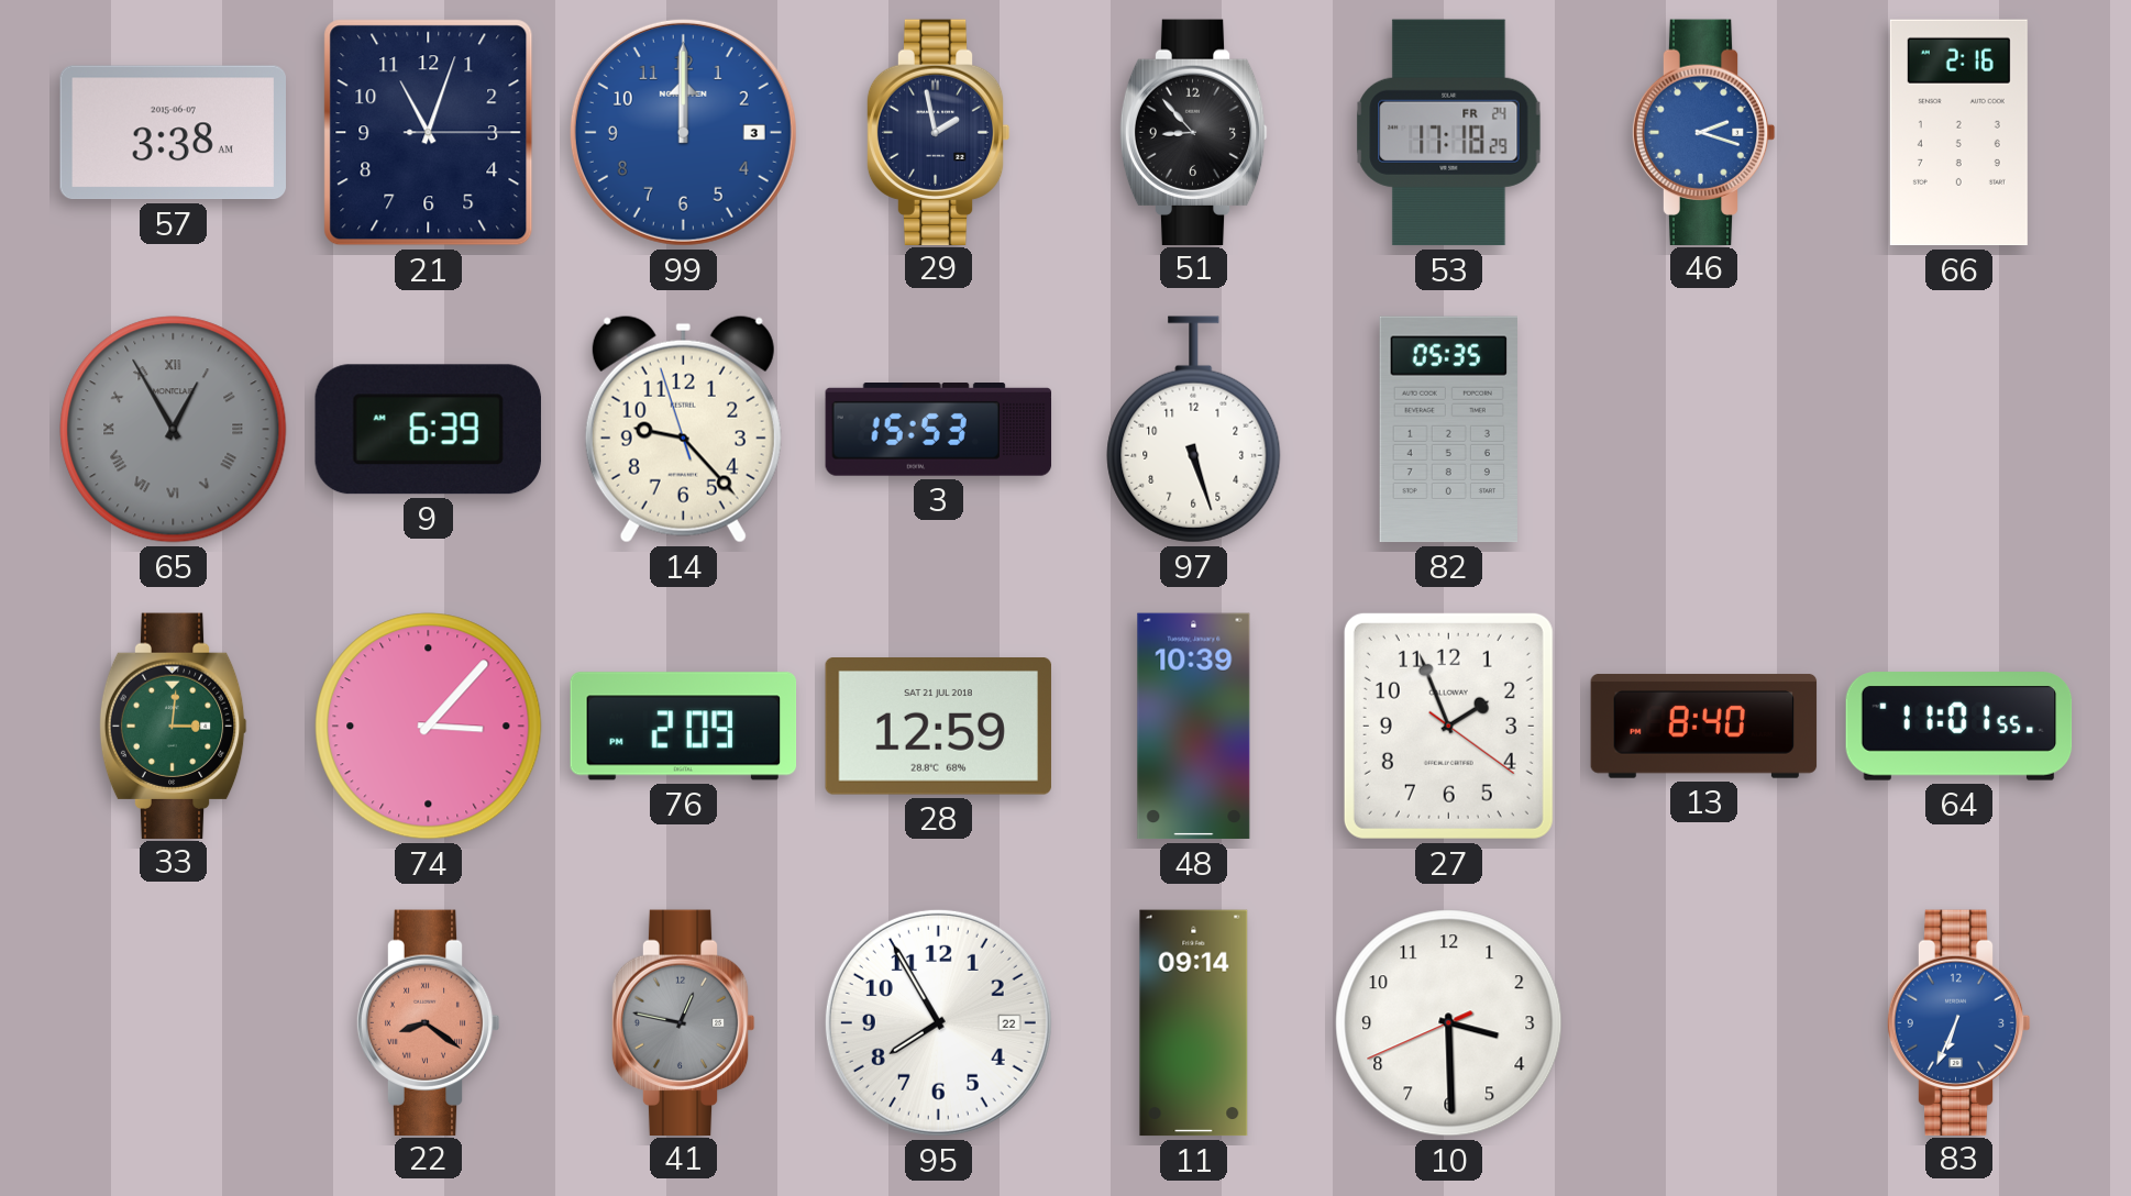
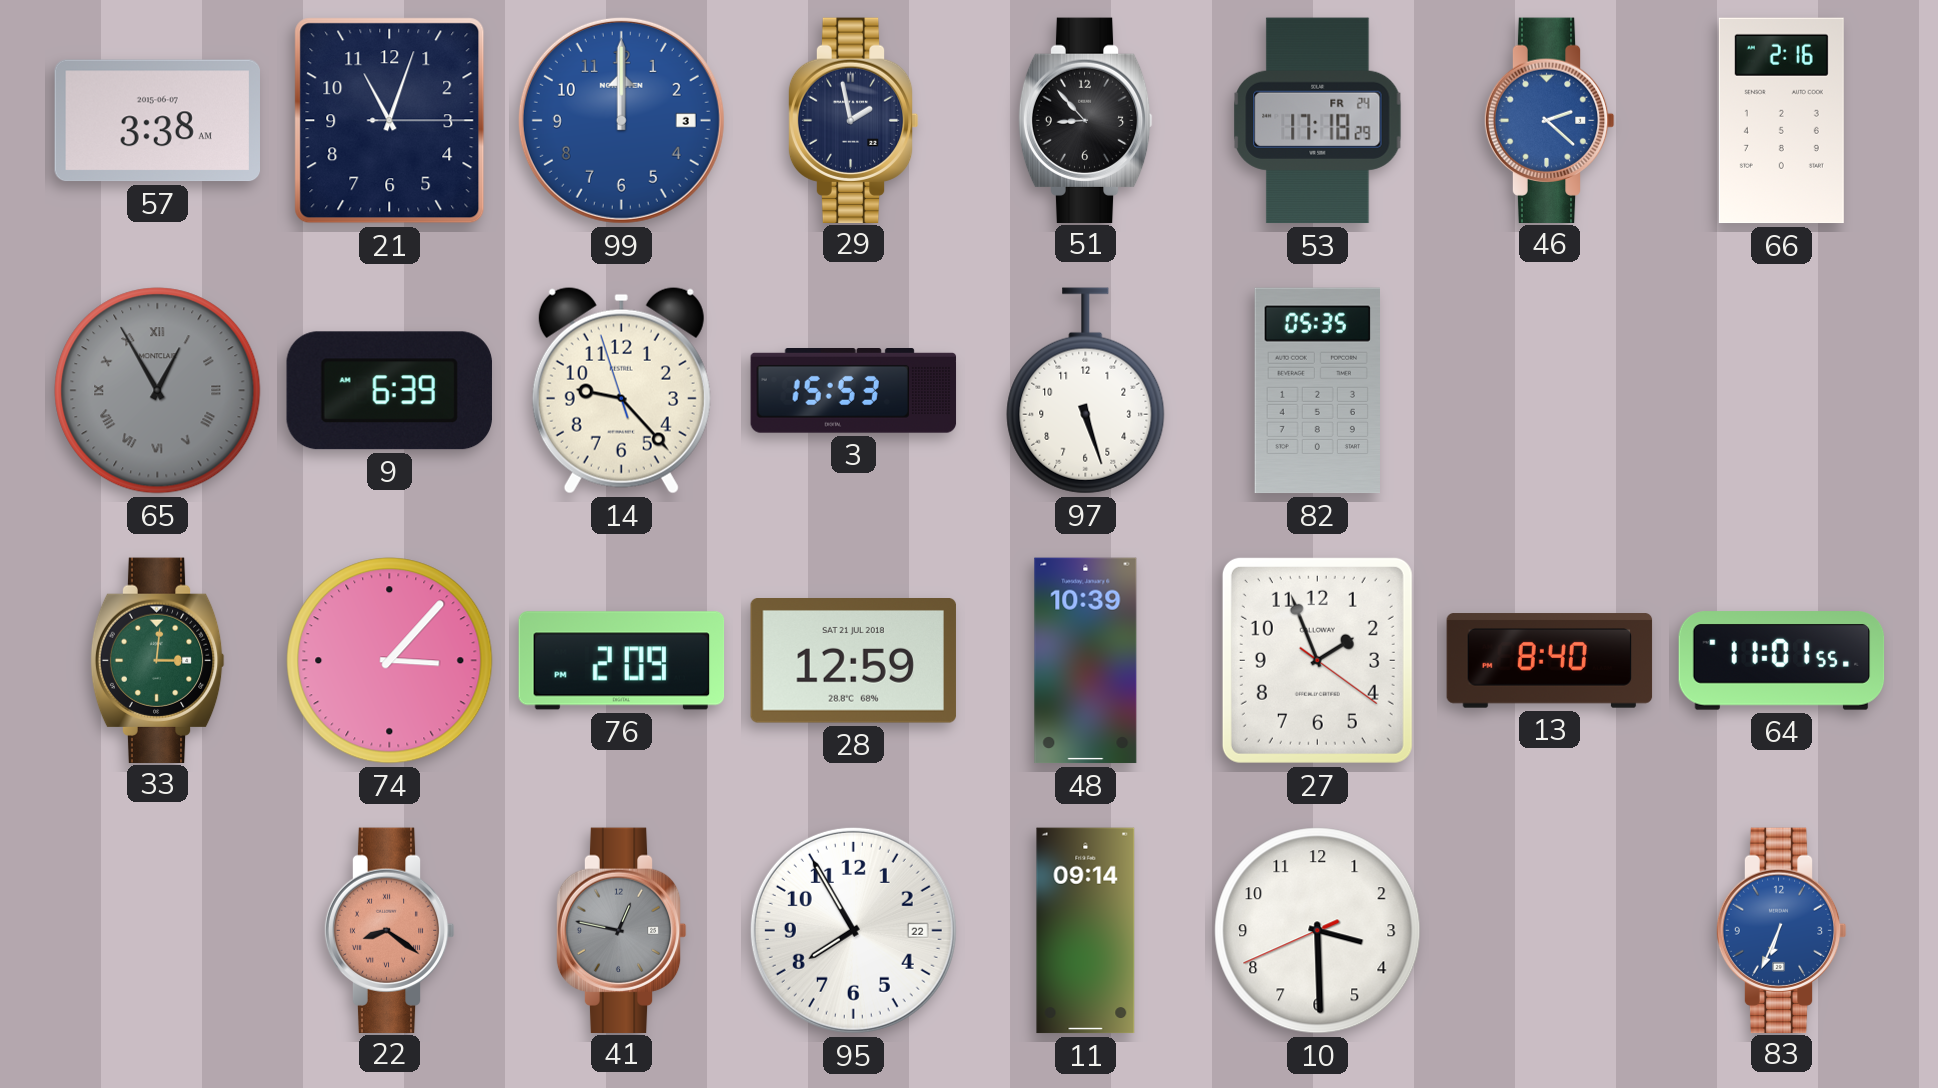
46: 2:18 -> 2:22 (1549, 120)
